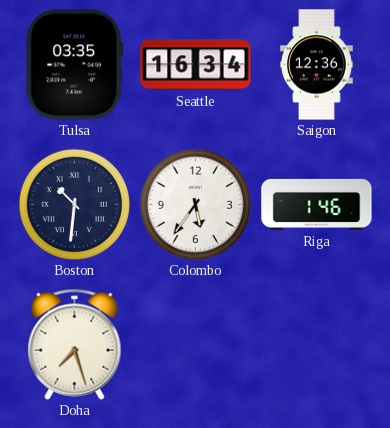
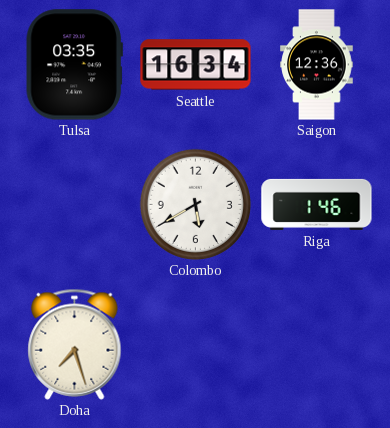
Boston: 10:31 -> none (74, 204)
Colombo: 5:36 -> 5:40 (195, 204)
